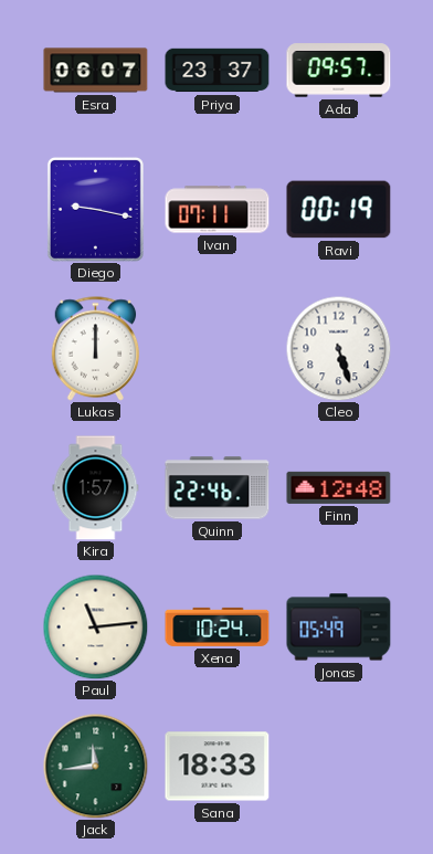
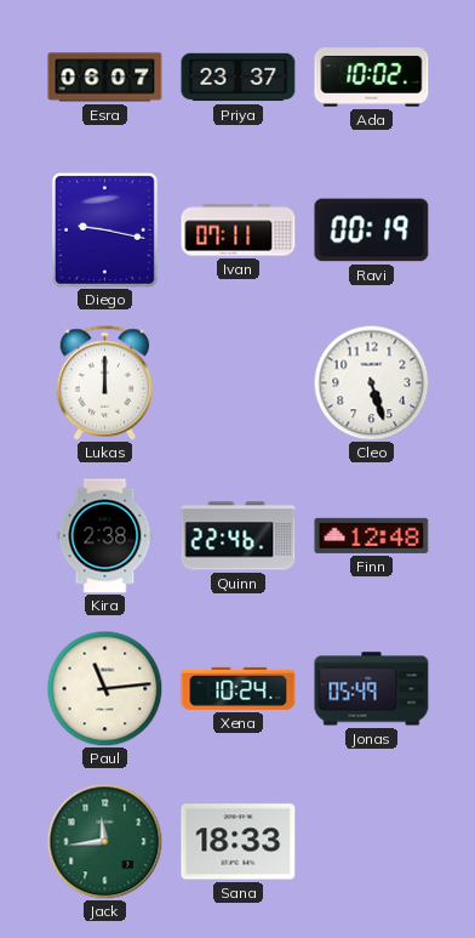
Ada: 09:57 -> 10:02 (372, 78)
Kira: 1:57 -> 2:38 (105, 536)
